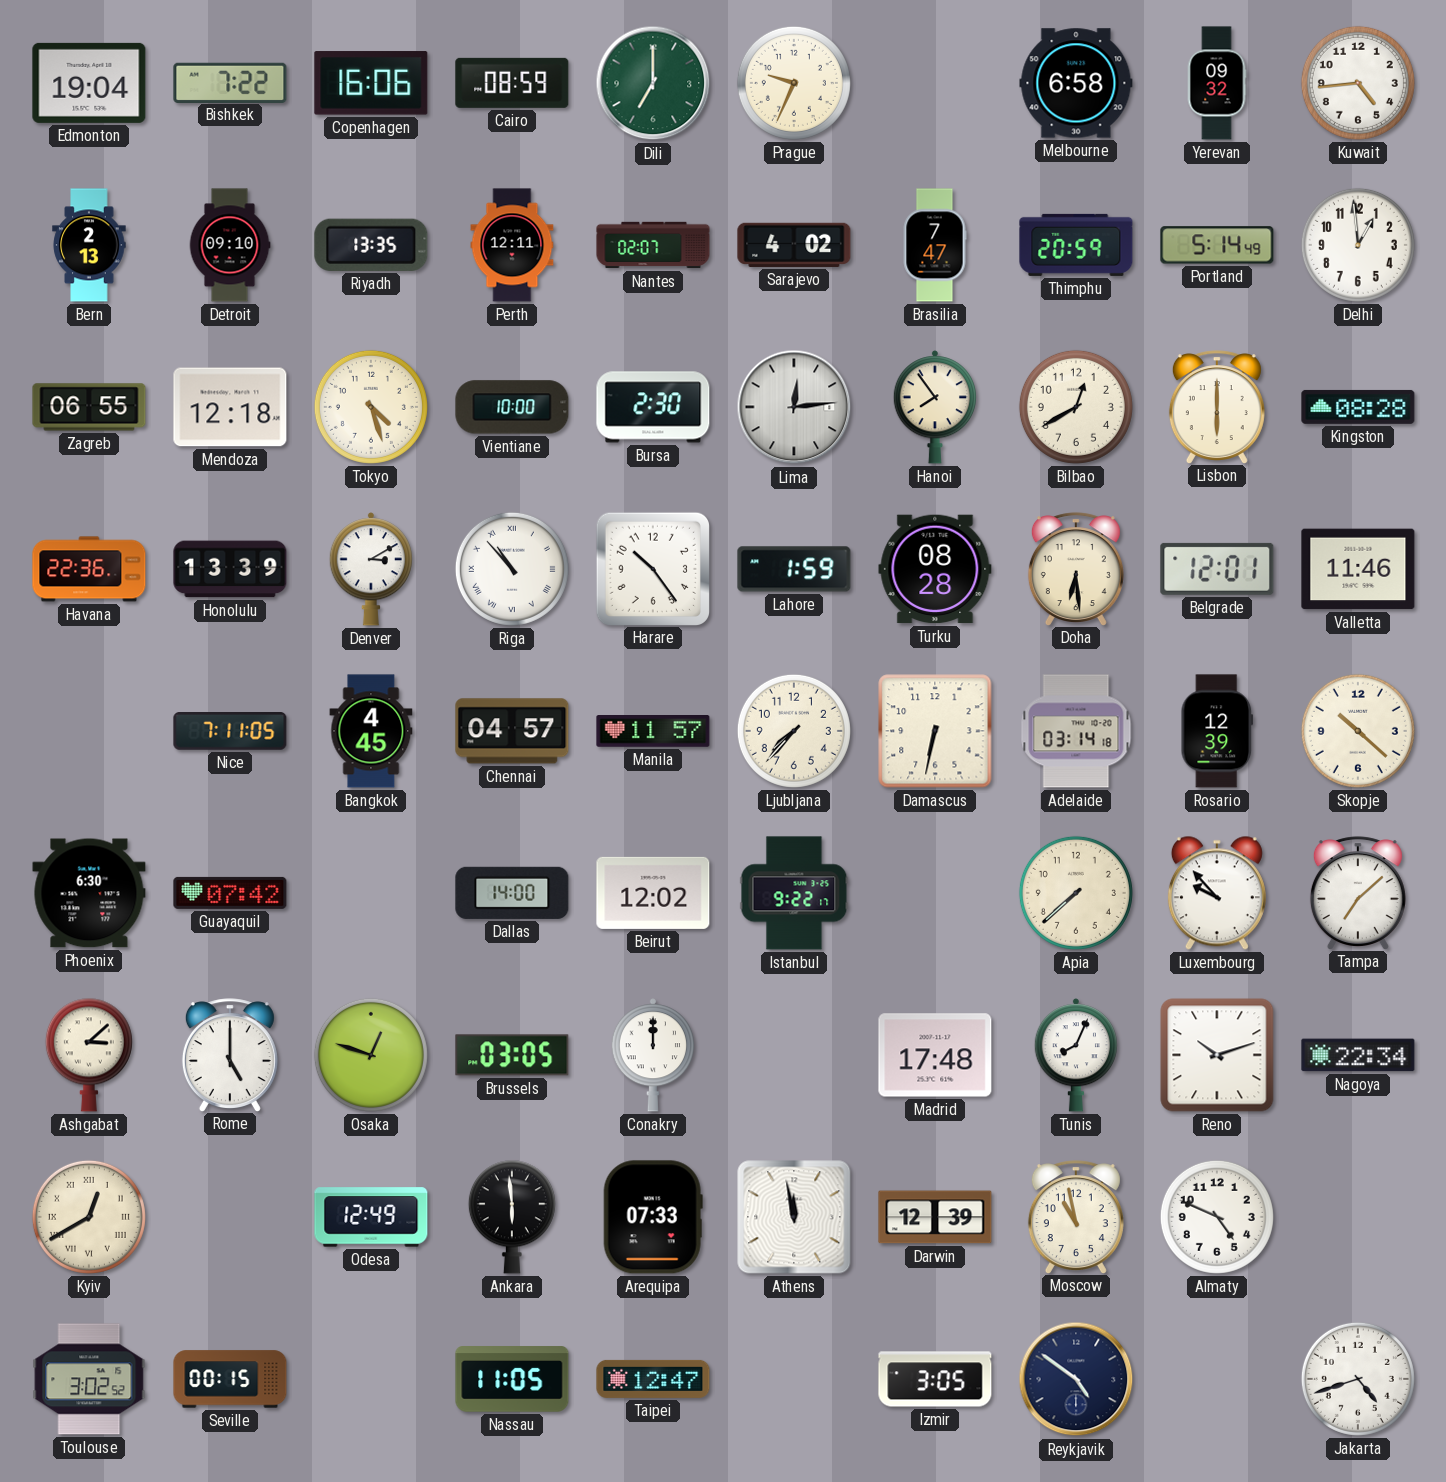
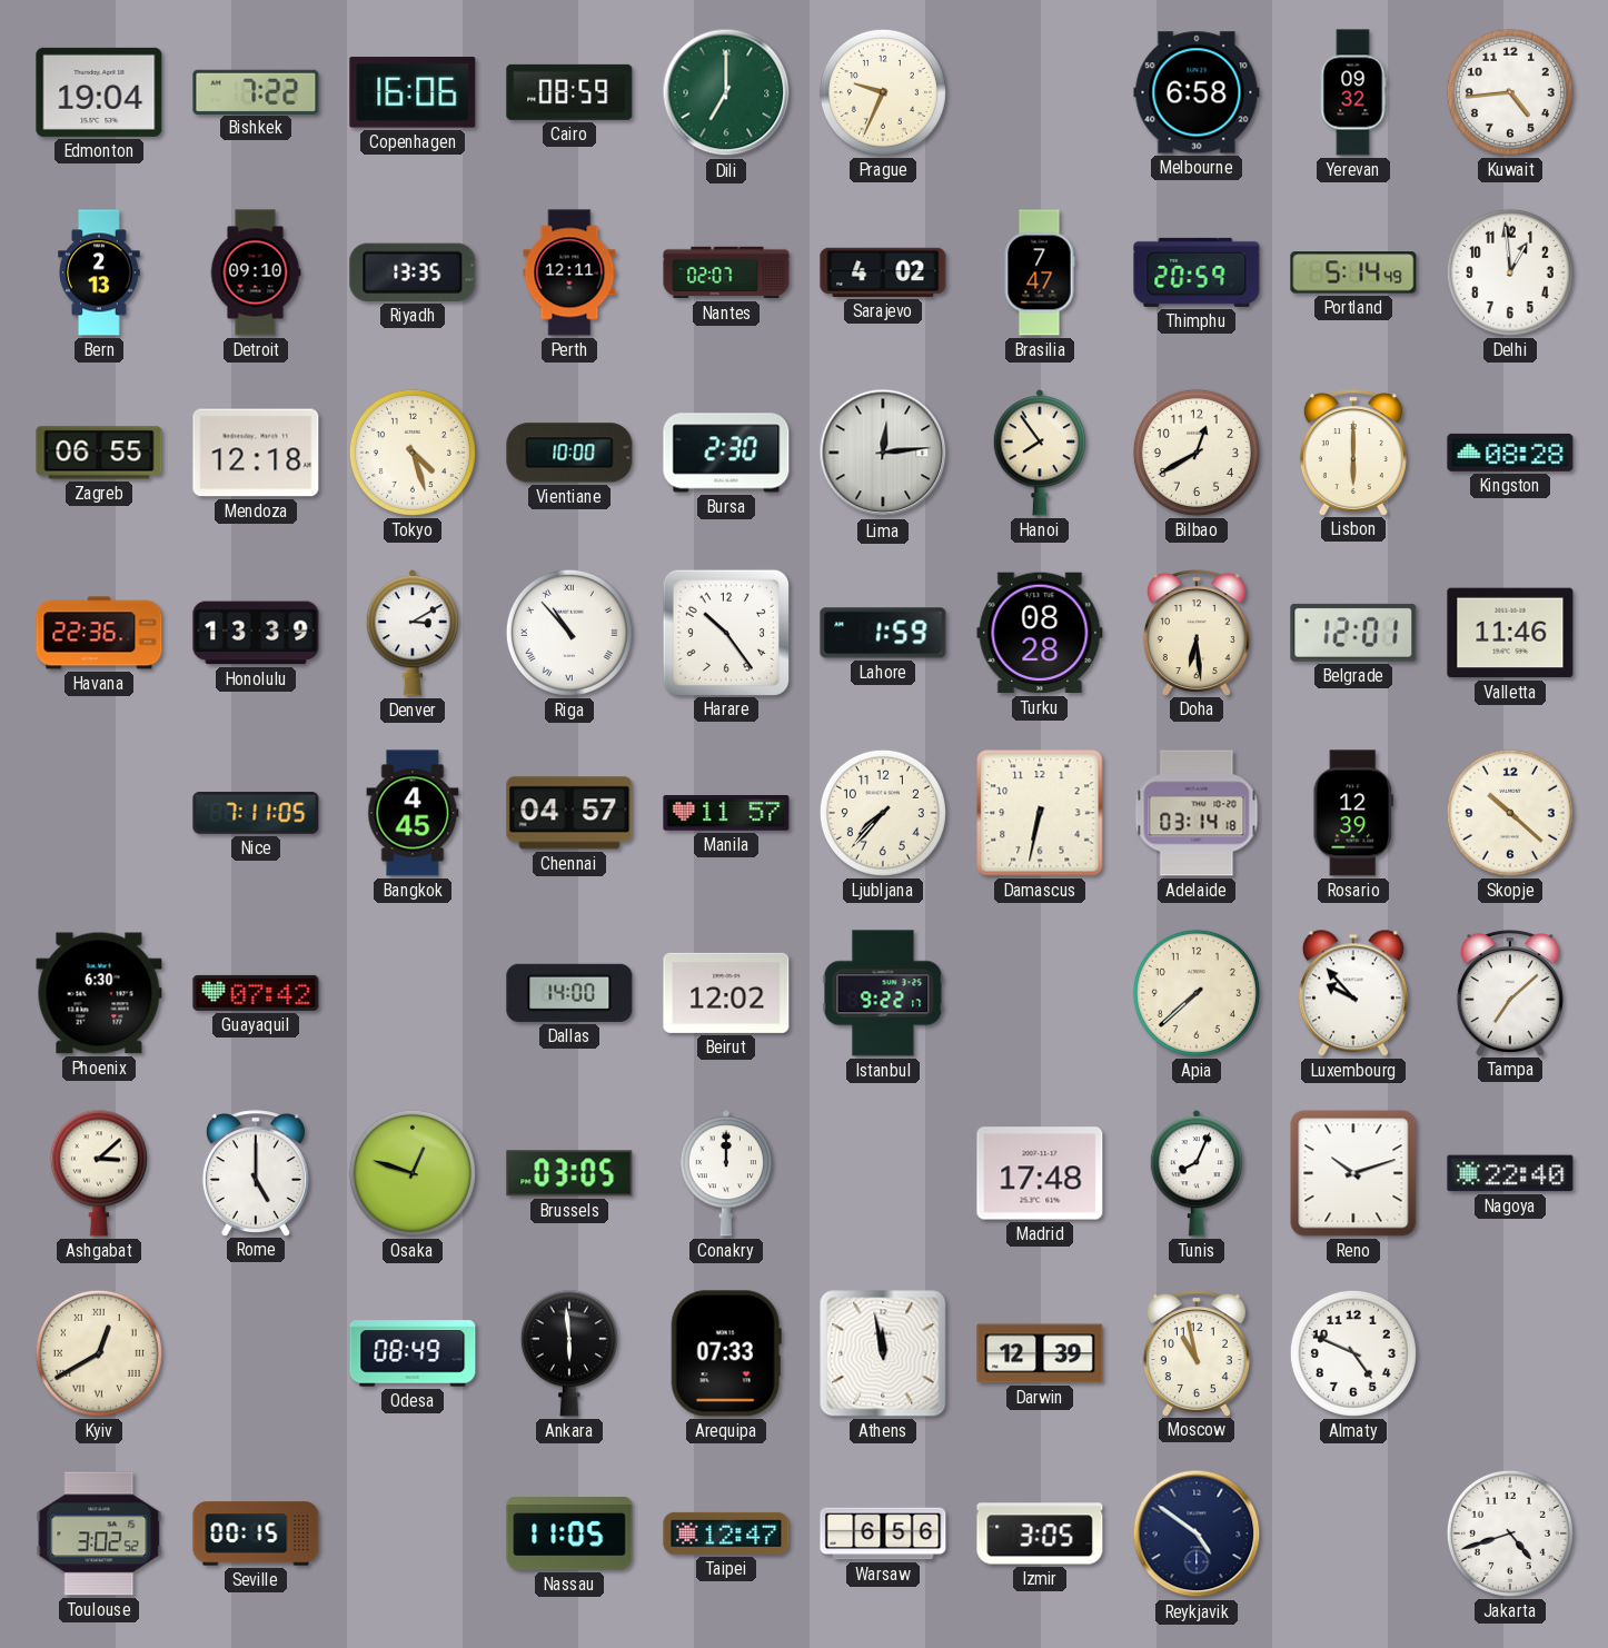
Nagoya: 22:34 -> 22:40 (1510, 1173)
Odesa: 12:49 -> 08:49 (413, 1353)
Warsaw: none -> 6:56 (883, 1533)
